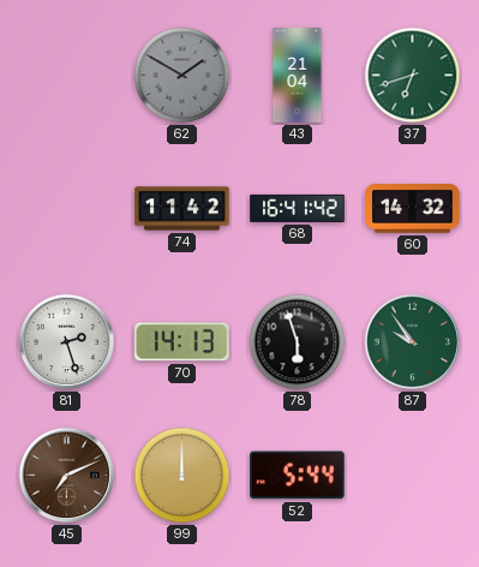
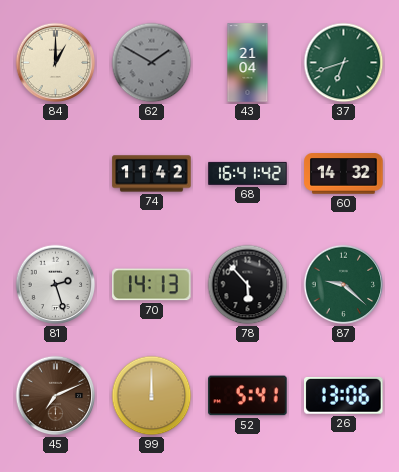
84: none -> 1:00 (56, 63)
78: 5:57 -> 5:53 (248, 285)
87: 9:54 -> 9:22 (344, 285)
52: 5:44 -> 5:41 (248, 396)
26: none -> 13:06 (344, 395)
